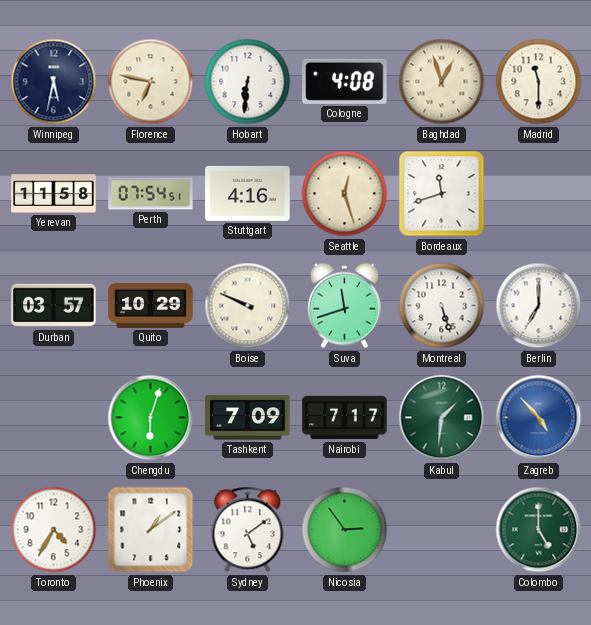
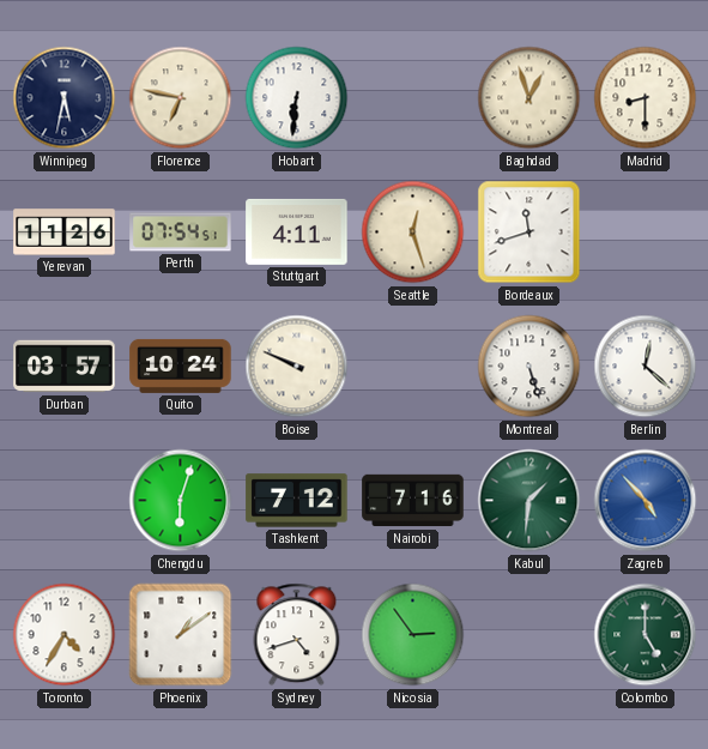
Cologne: 4:08 -> none (345, 81)
Madrid: 11:30 -> 8:30 (646, 98)
Yerevan: 11:58 -> 11:26 (65, 232)
Stuttgart: 4:16 -> 4:11 (297, 231)
Quito: 10:29 -> 10:24 (181, 366)
Suva: 11:42 -> none (344, 306)
Berlin: 7:00 -> 12:22 (646, 367)
Tashkent: 7:09 -> 7:12 (297, 501)
Nairobi: 7:17 -> 7:16 (413, 501)
Sydney: 5:09 -> 4:42 (297, 635)
